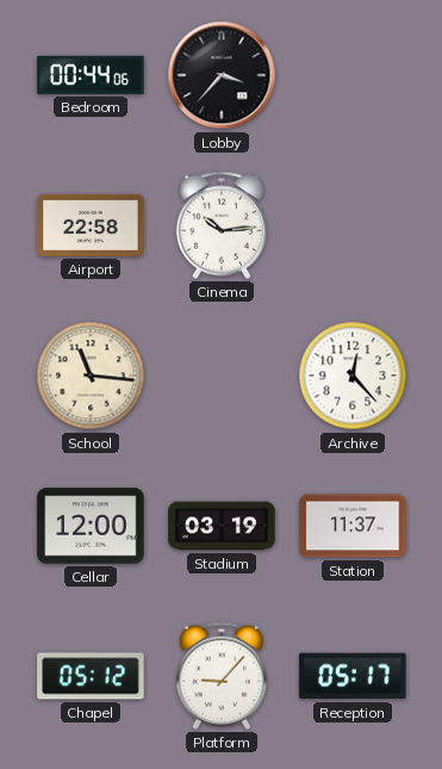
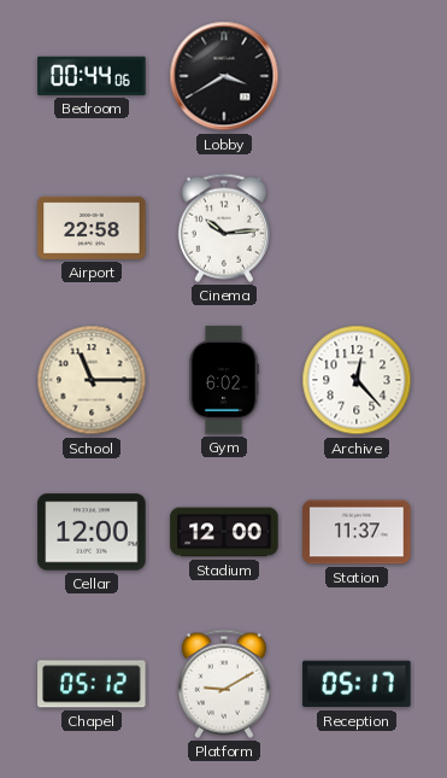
Lobby: 3:37 -> 3:40 (224, 76)
School: 11:16 -> 11:15 (92, 380)
Gym: none -> 6:02 (224, 380)
Stadium: 03:19 -> 12:00 (224, 532)
Platform: 9:07 -> 9:10 (224, 684)
